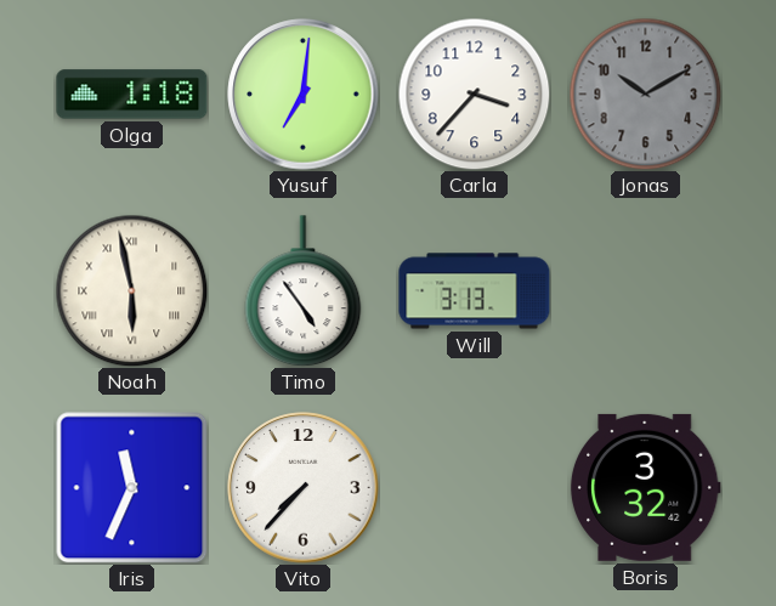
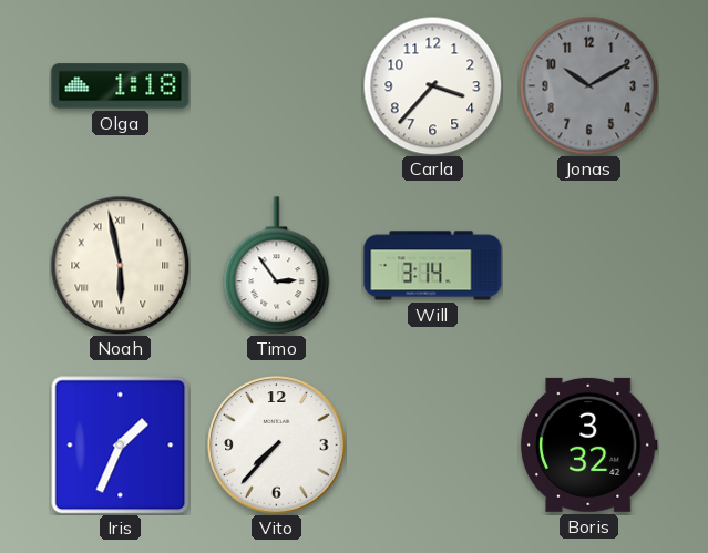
Yusuf: 7:01 -> none (304, 95)
Timo: 4:54 -> 2:54 (277, 266)
Will: 3:13 -> 3:14 (433, 266)
Iris: 11:34 -> 1:34 (120, 444)
